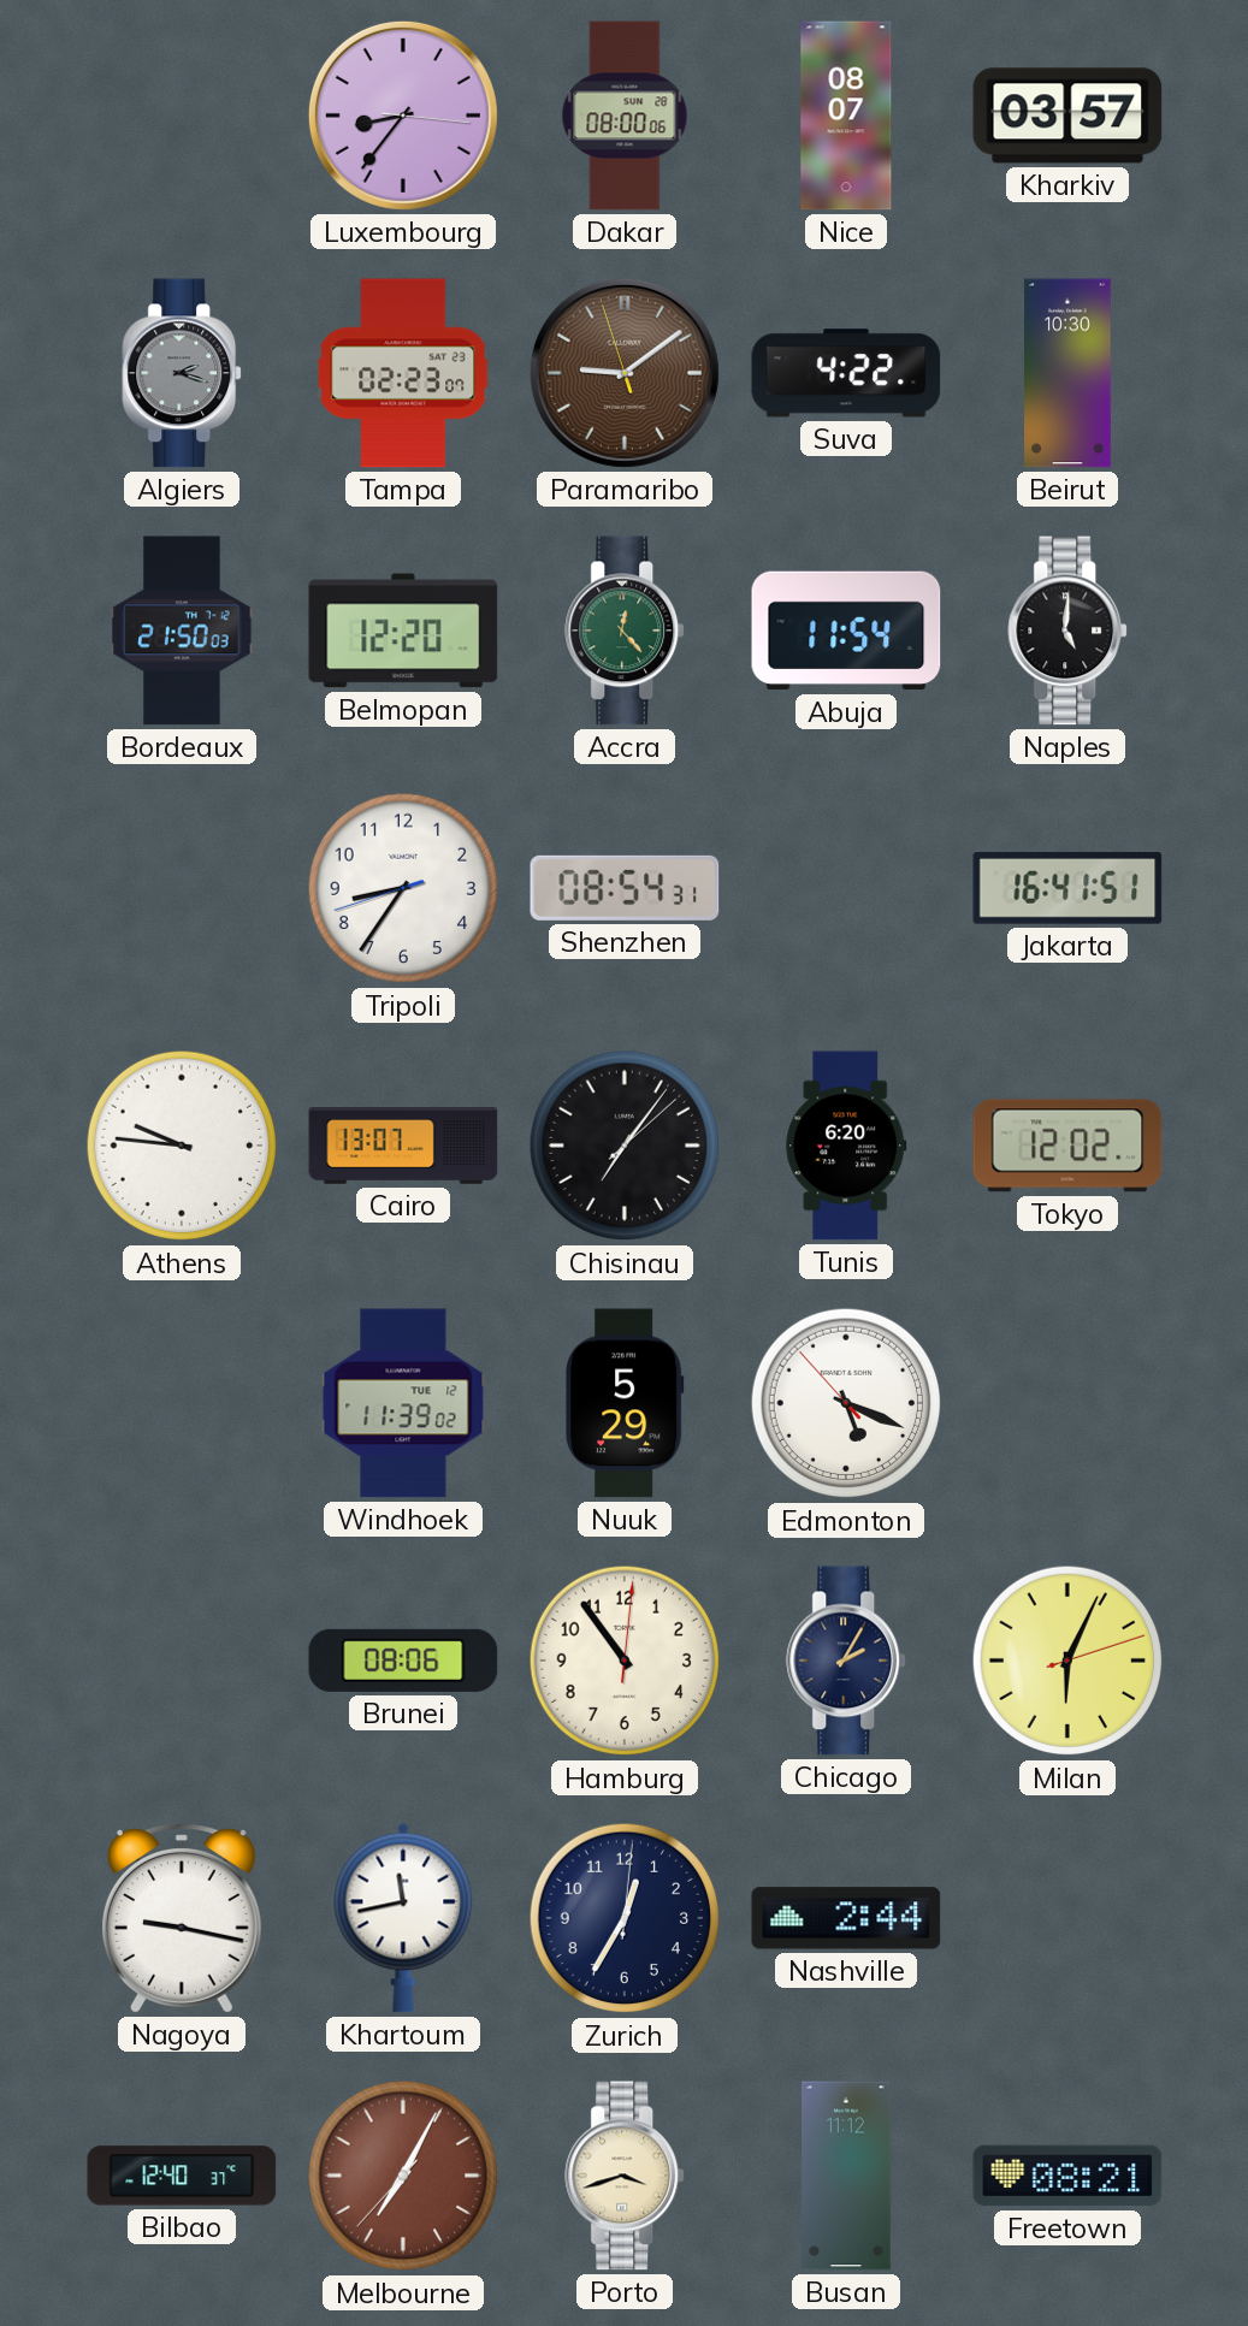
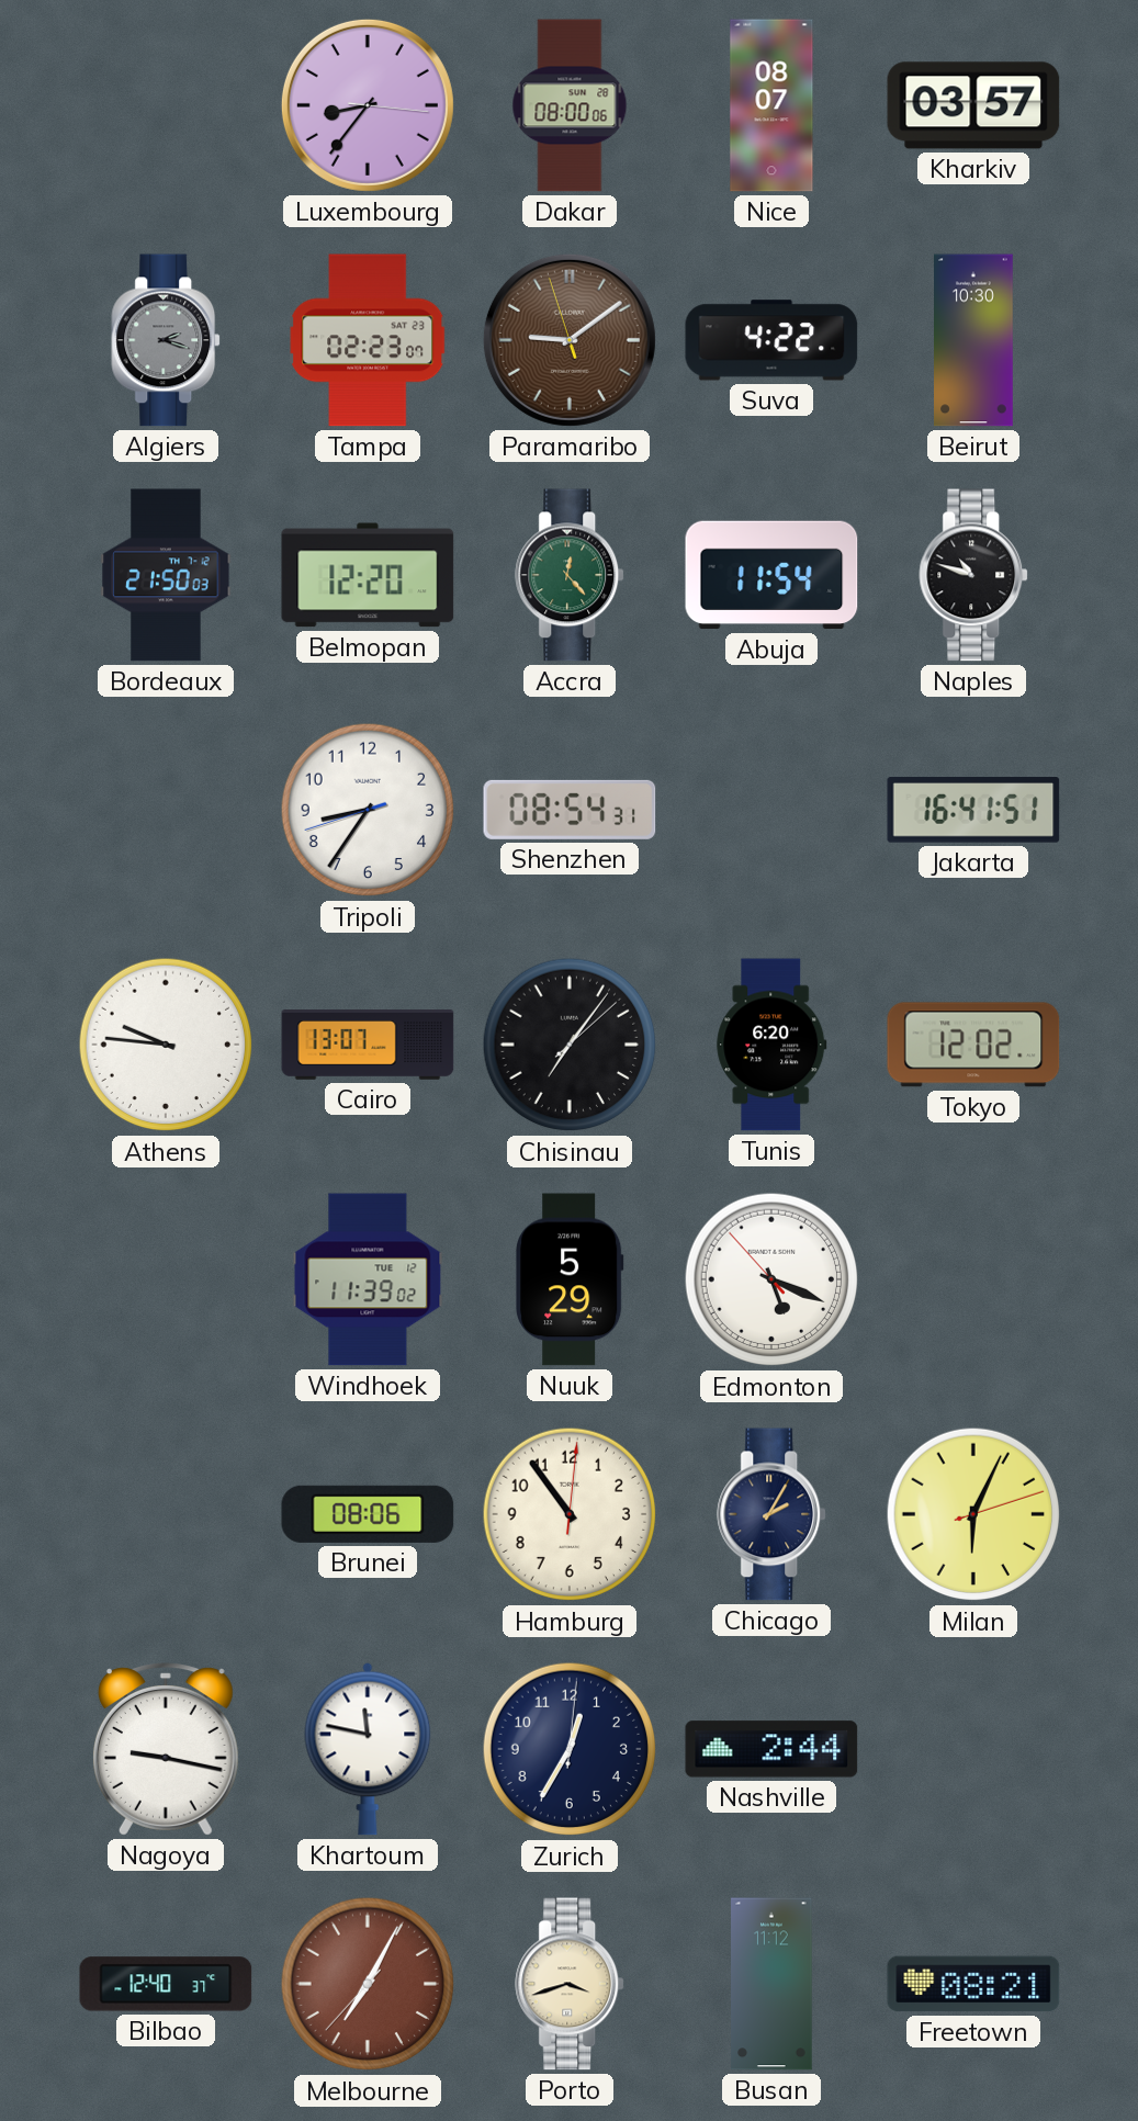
Naples: 5:01 -> 10:48 (974, 575)
Khartoum: 11:43 -> 11:47 (368, 1749)
